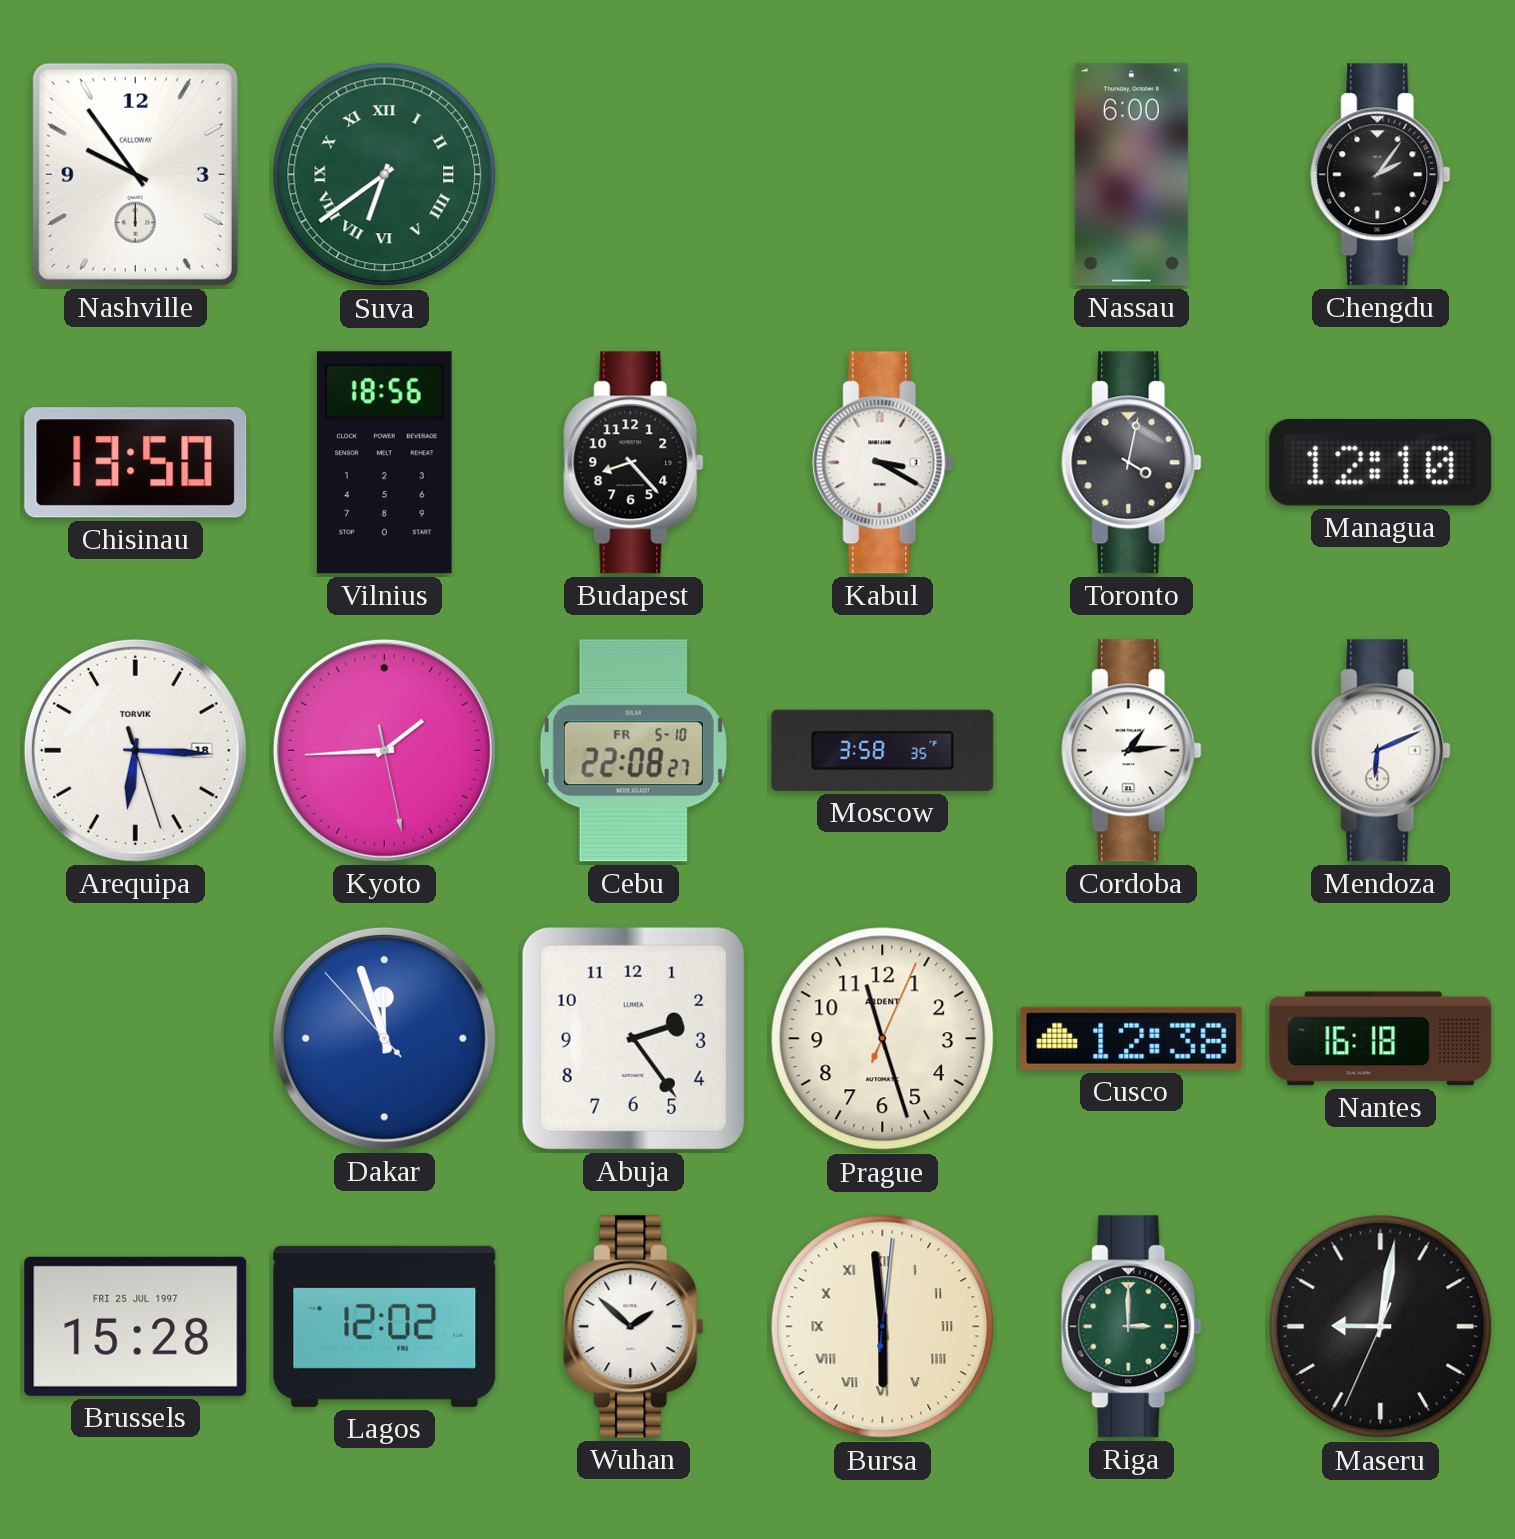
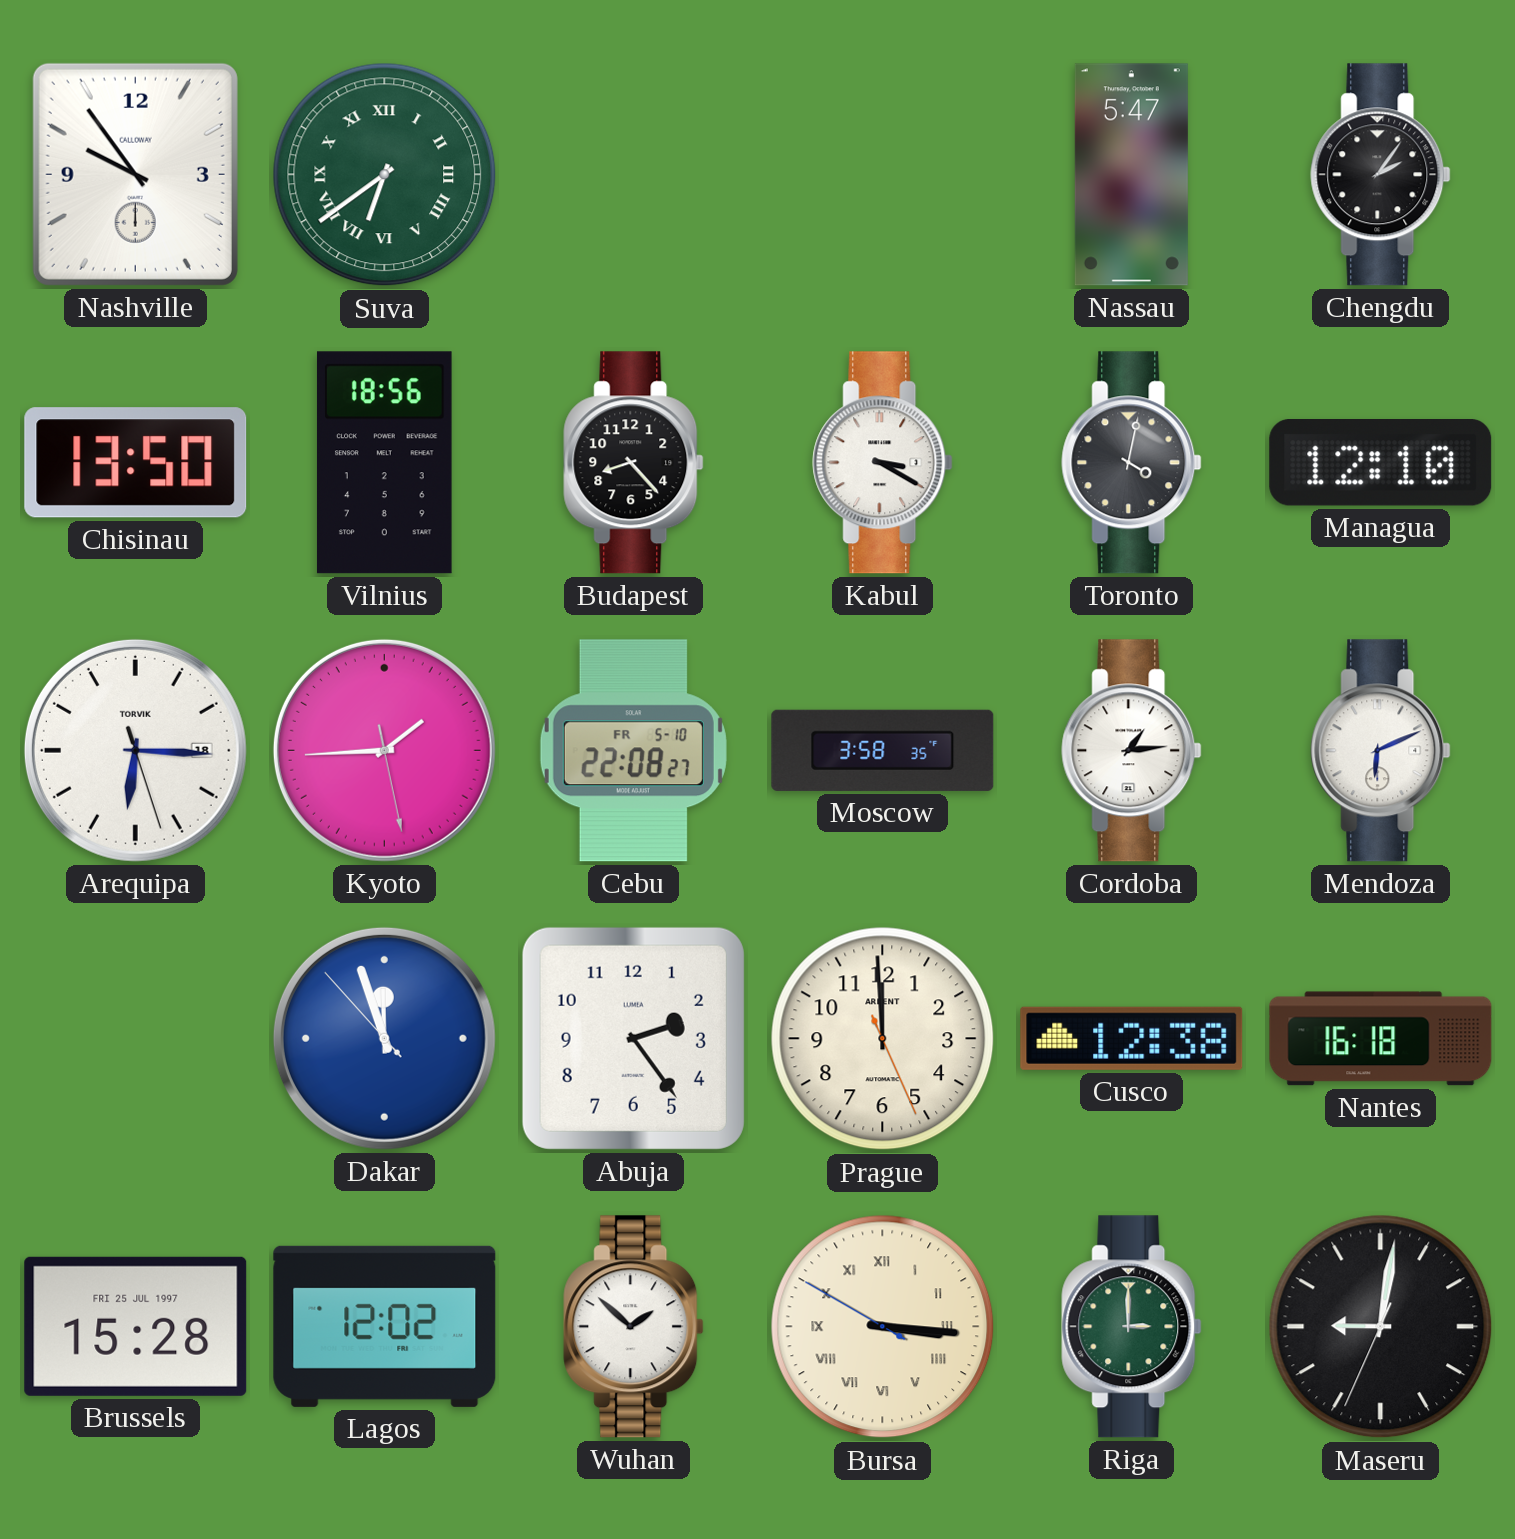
Nassau: 6:00 -> 5:47 (1131, 175)
Prague: 11:27 -> 11:59 (883, 1039)
Bursa: 5:59 -> 3:15 (883, 1327)
